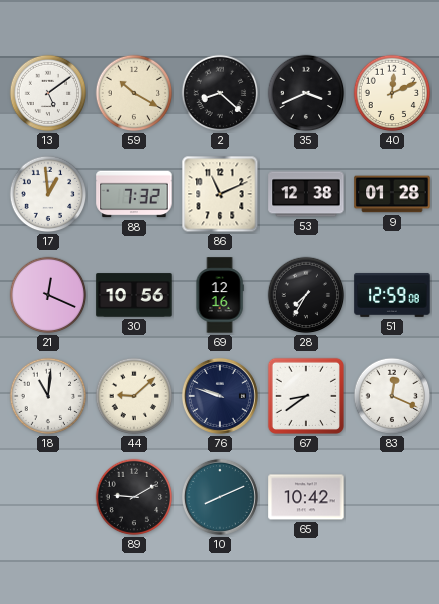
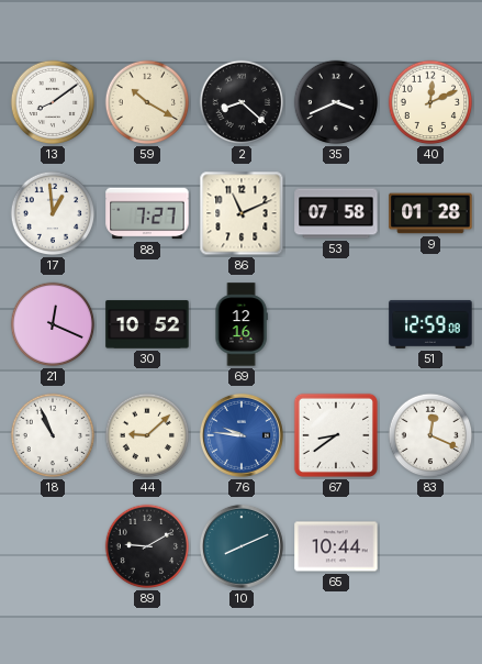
13: 5:09 -> 8:09 (53, 102)
88: 7:32 -> 7:27 (147, 213)
53: 12:38 -> 07:58 (336, 213)
30: 10:56 -> 10:52 (147, 324)
28: 7:35 -> none (306, 295)
18: 11:01 -> 10:56 (53, 435)
76: 9:48 -> 9:46 (242, 435)
76 dial: navy -> blue (242, 435)
65: 10:42 -> 10:44 (336, 546)
